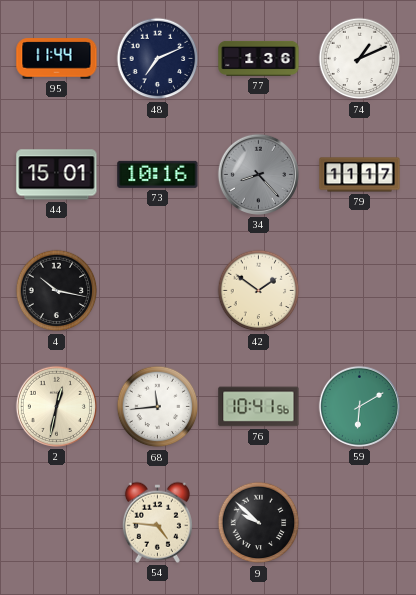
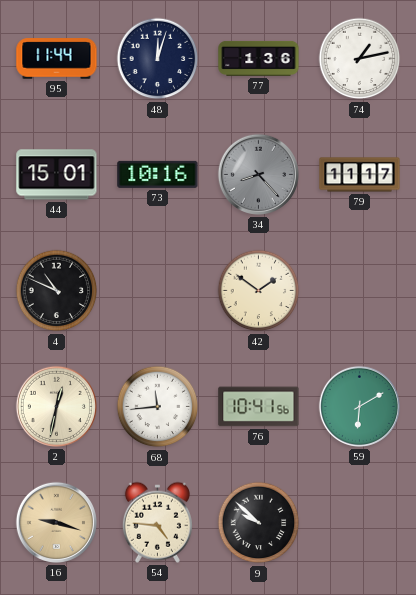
48: 7:11 -> 12:03 (158, 59)
74: 1:11 -> 1:13 (360, 59)
4: 10:17 -> 10:49 (57, 291)
16: none -> 9:18 (56, 522)
